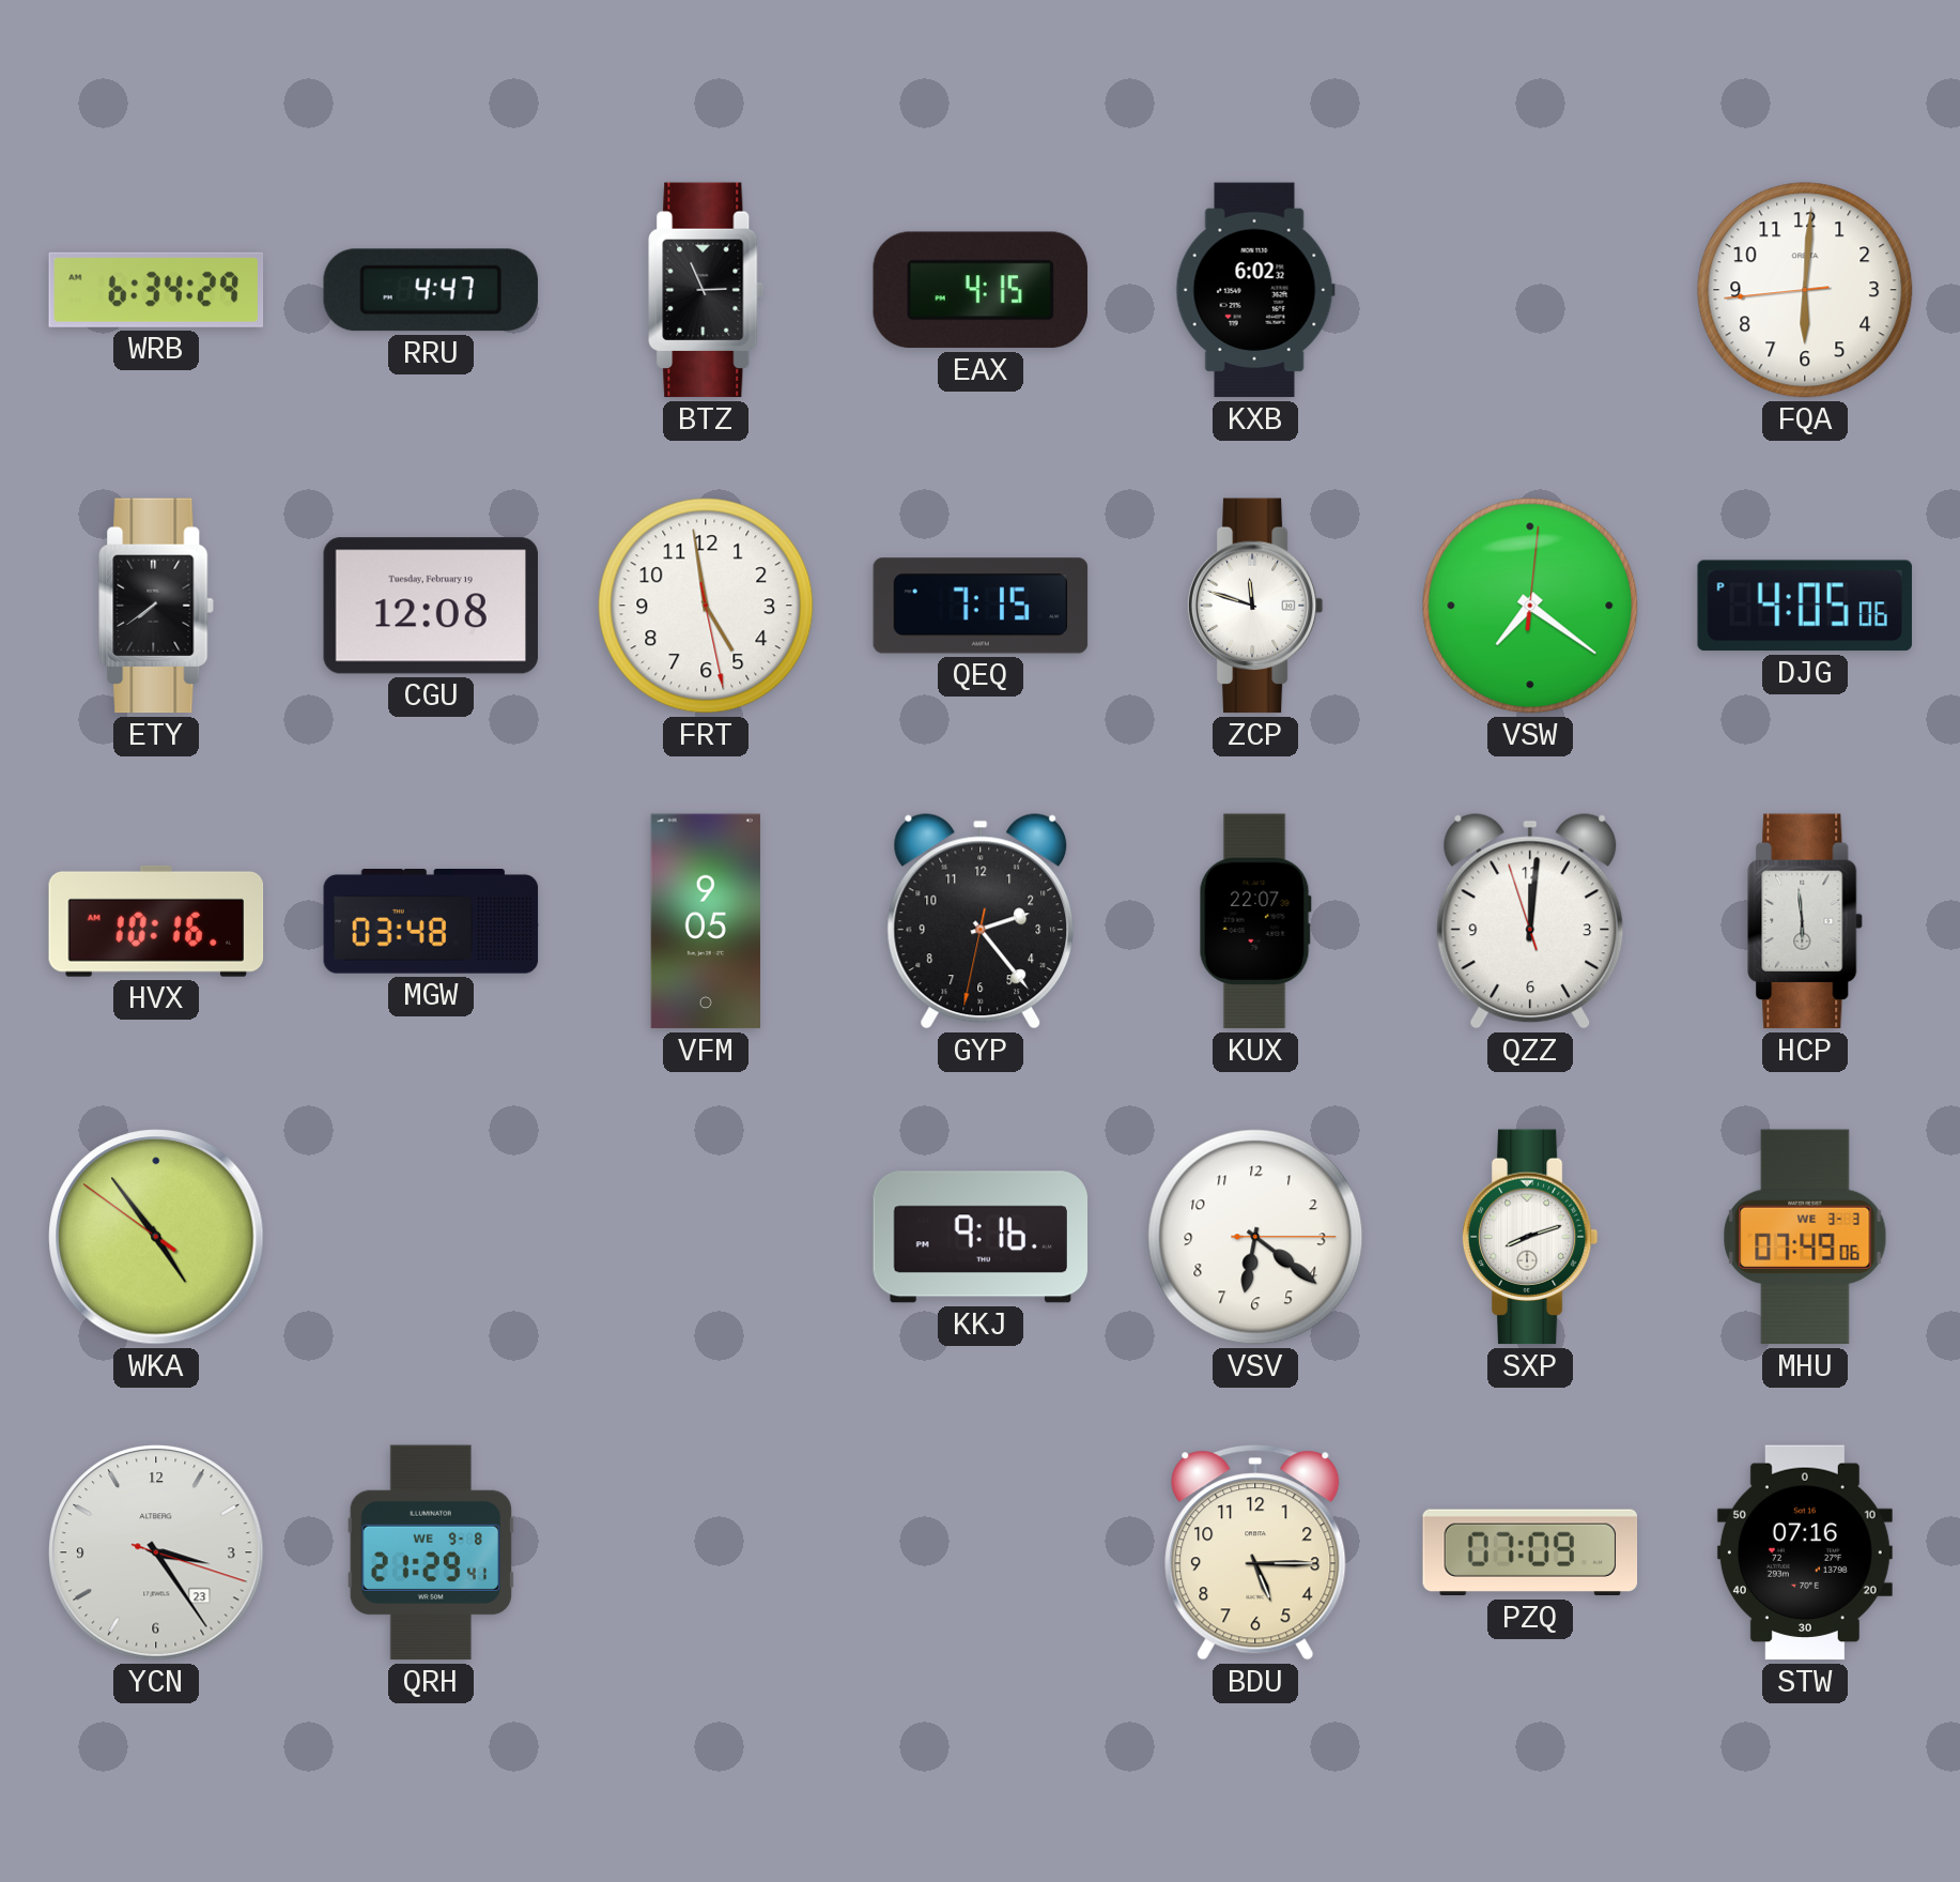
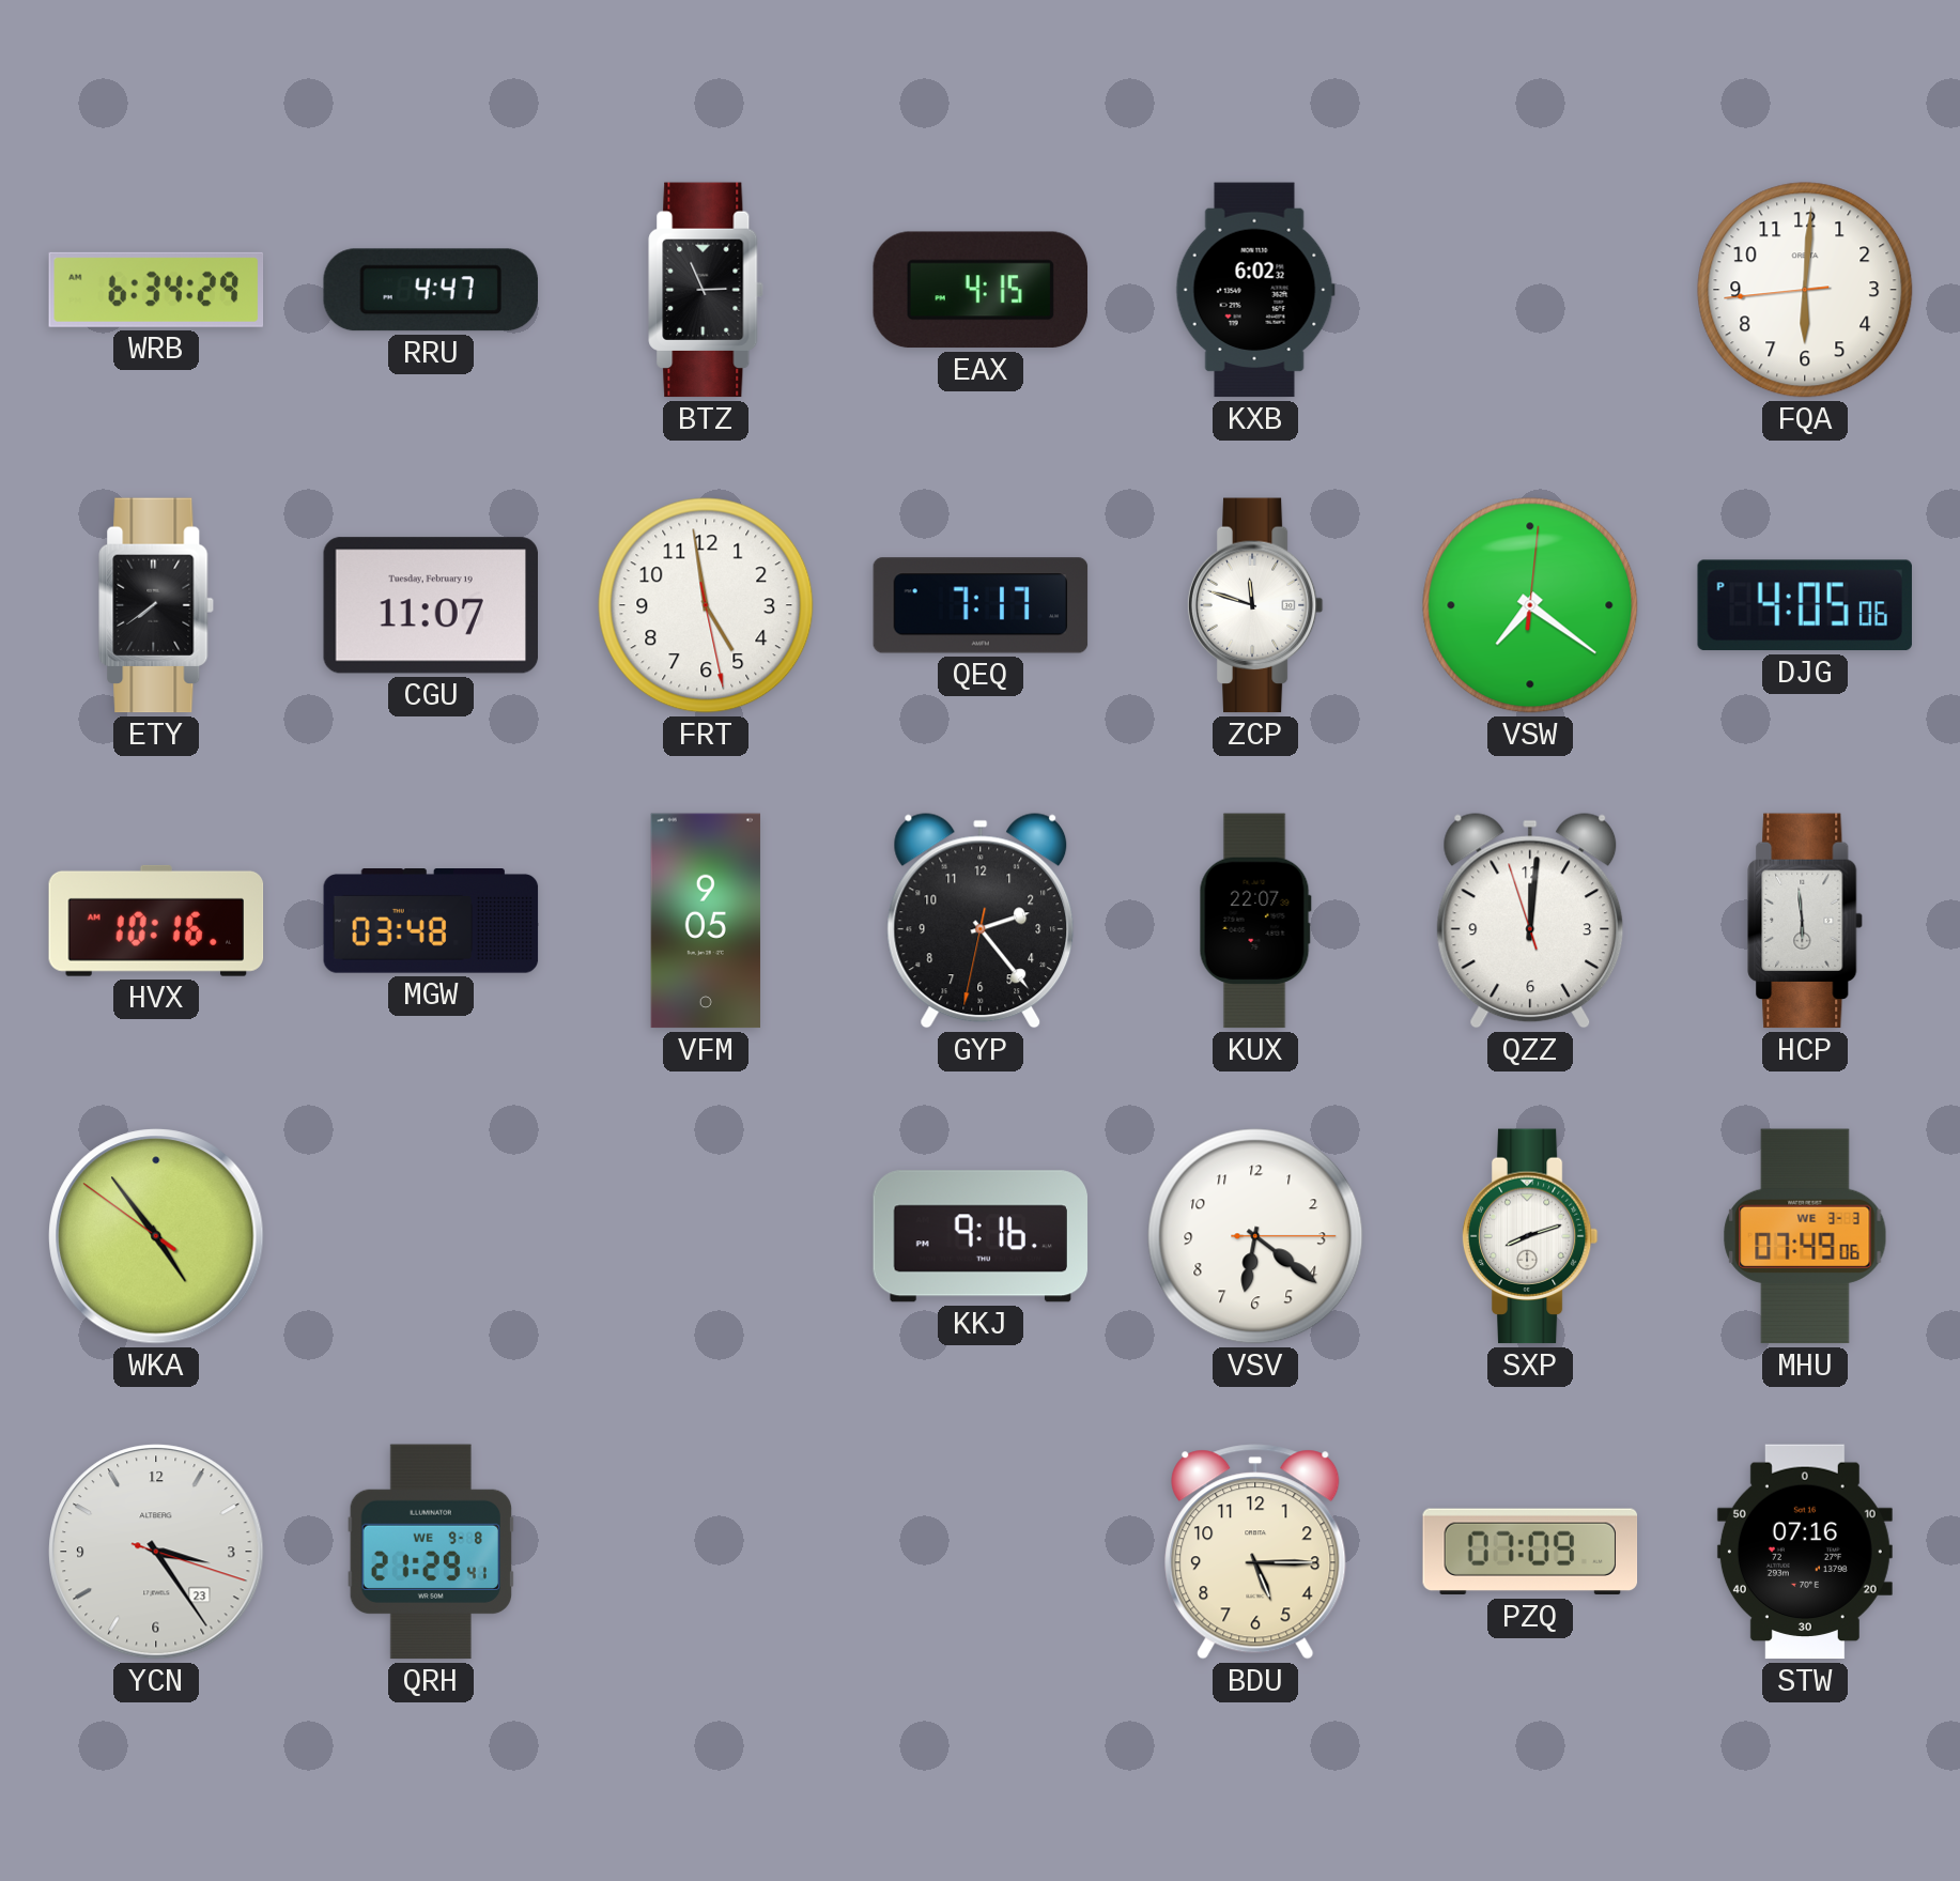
CGU: 12:08 -> 11:07 (430, 605)
QEQ: 7:15 -> 7:17 (981, 605)
